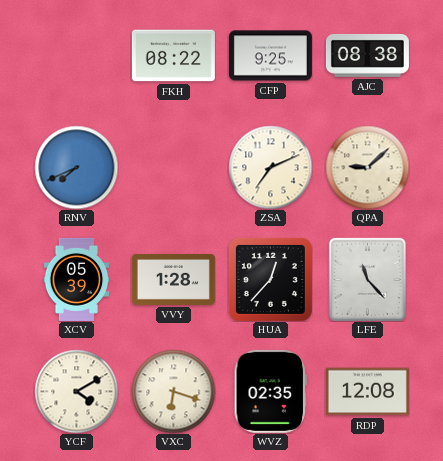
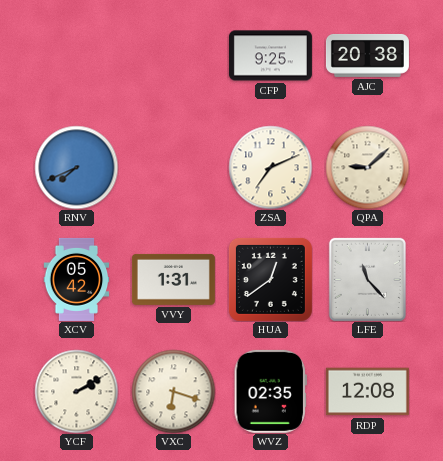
FKH: 08:22 -> none (173, 56)
AJC: 08:38 -> 20:38 (367, 55)
XCV: 05:39 -> 05:42 (77, 279)
VVY: 1:28 -> 1:31 (173, 279)
HUA: 12:37 -> 12:39 (270, 279)
YCF: 4:10 -> 2:10 (76, 391)
